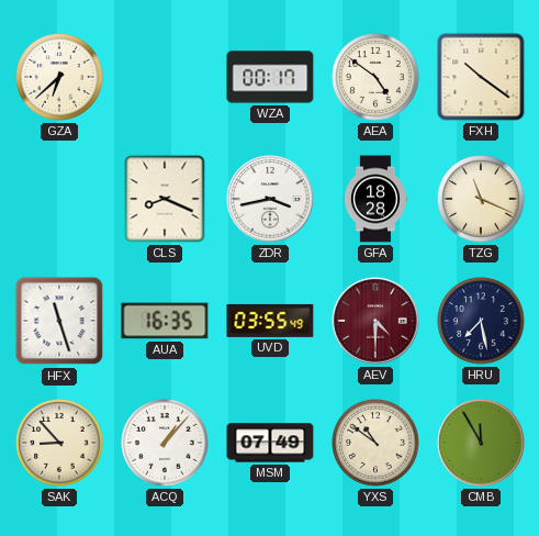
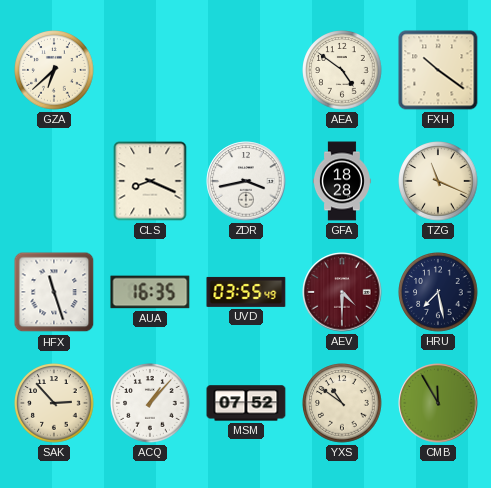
WZA: 00:17 -> none (270, 77)
SAK: 8:53 -> 2:53 (54, 403)
MSM: 07:49 -> 07:52 (246, 403)
